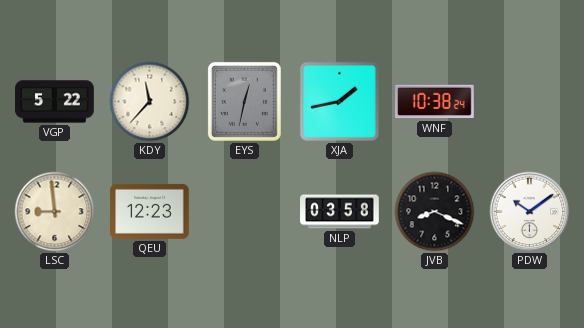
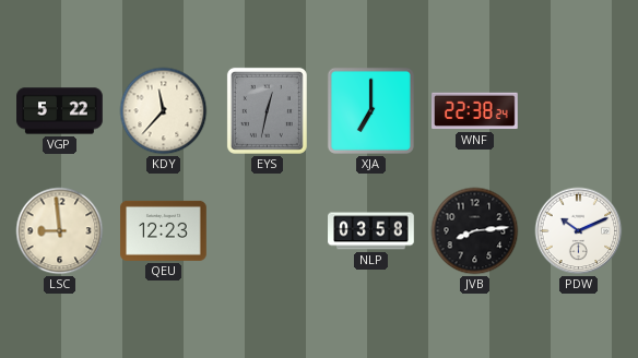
XJA: 1:43 -> 7:00 (370, 110)
WNF: 10:38 -> 22:38 (475, 111)
JVB: 8:19 -> 8:14 (475, 231)
PDW: 10:09 -> 10:11 (579, 231)
